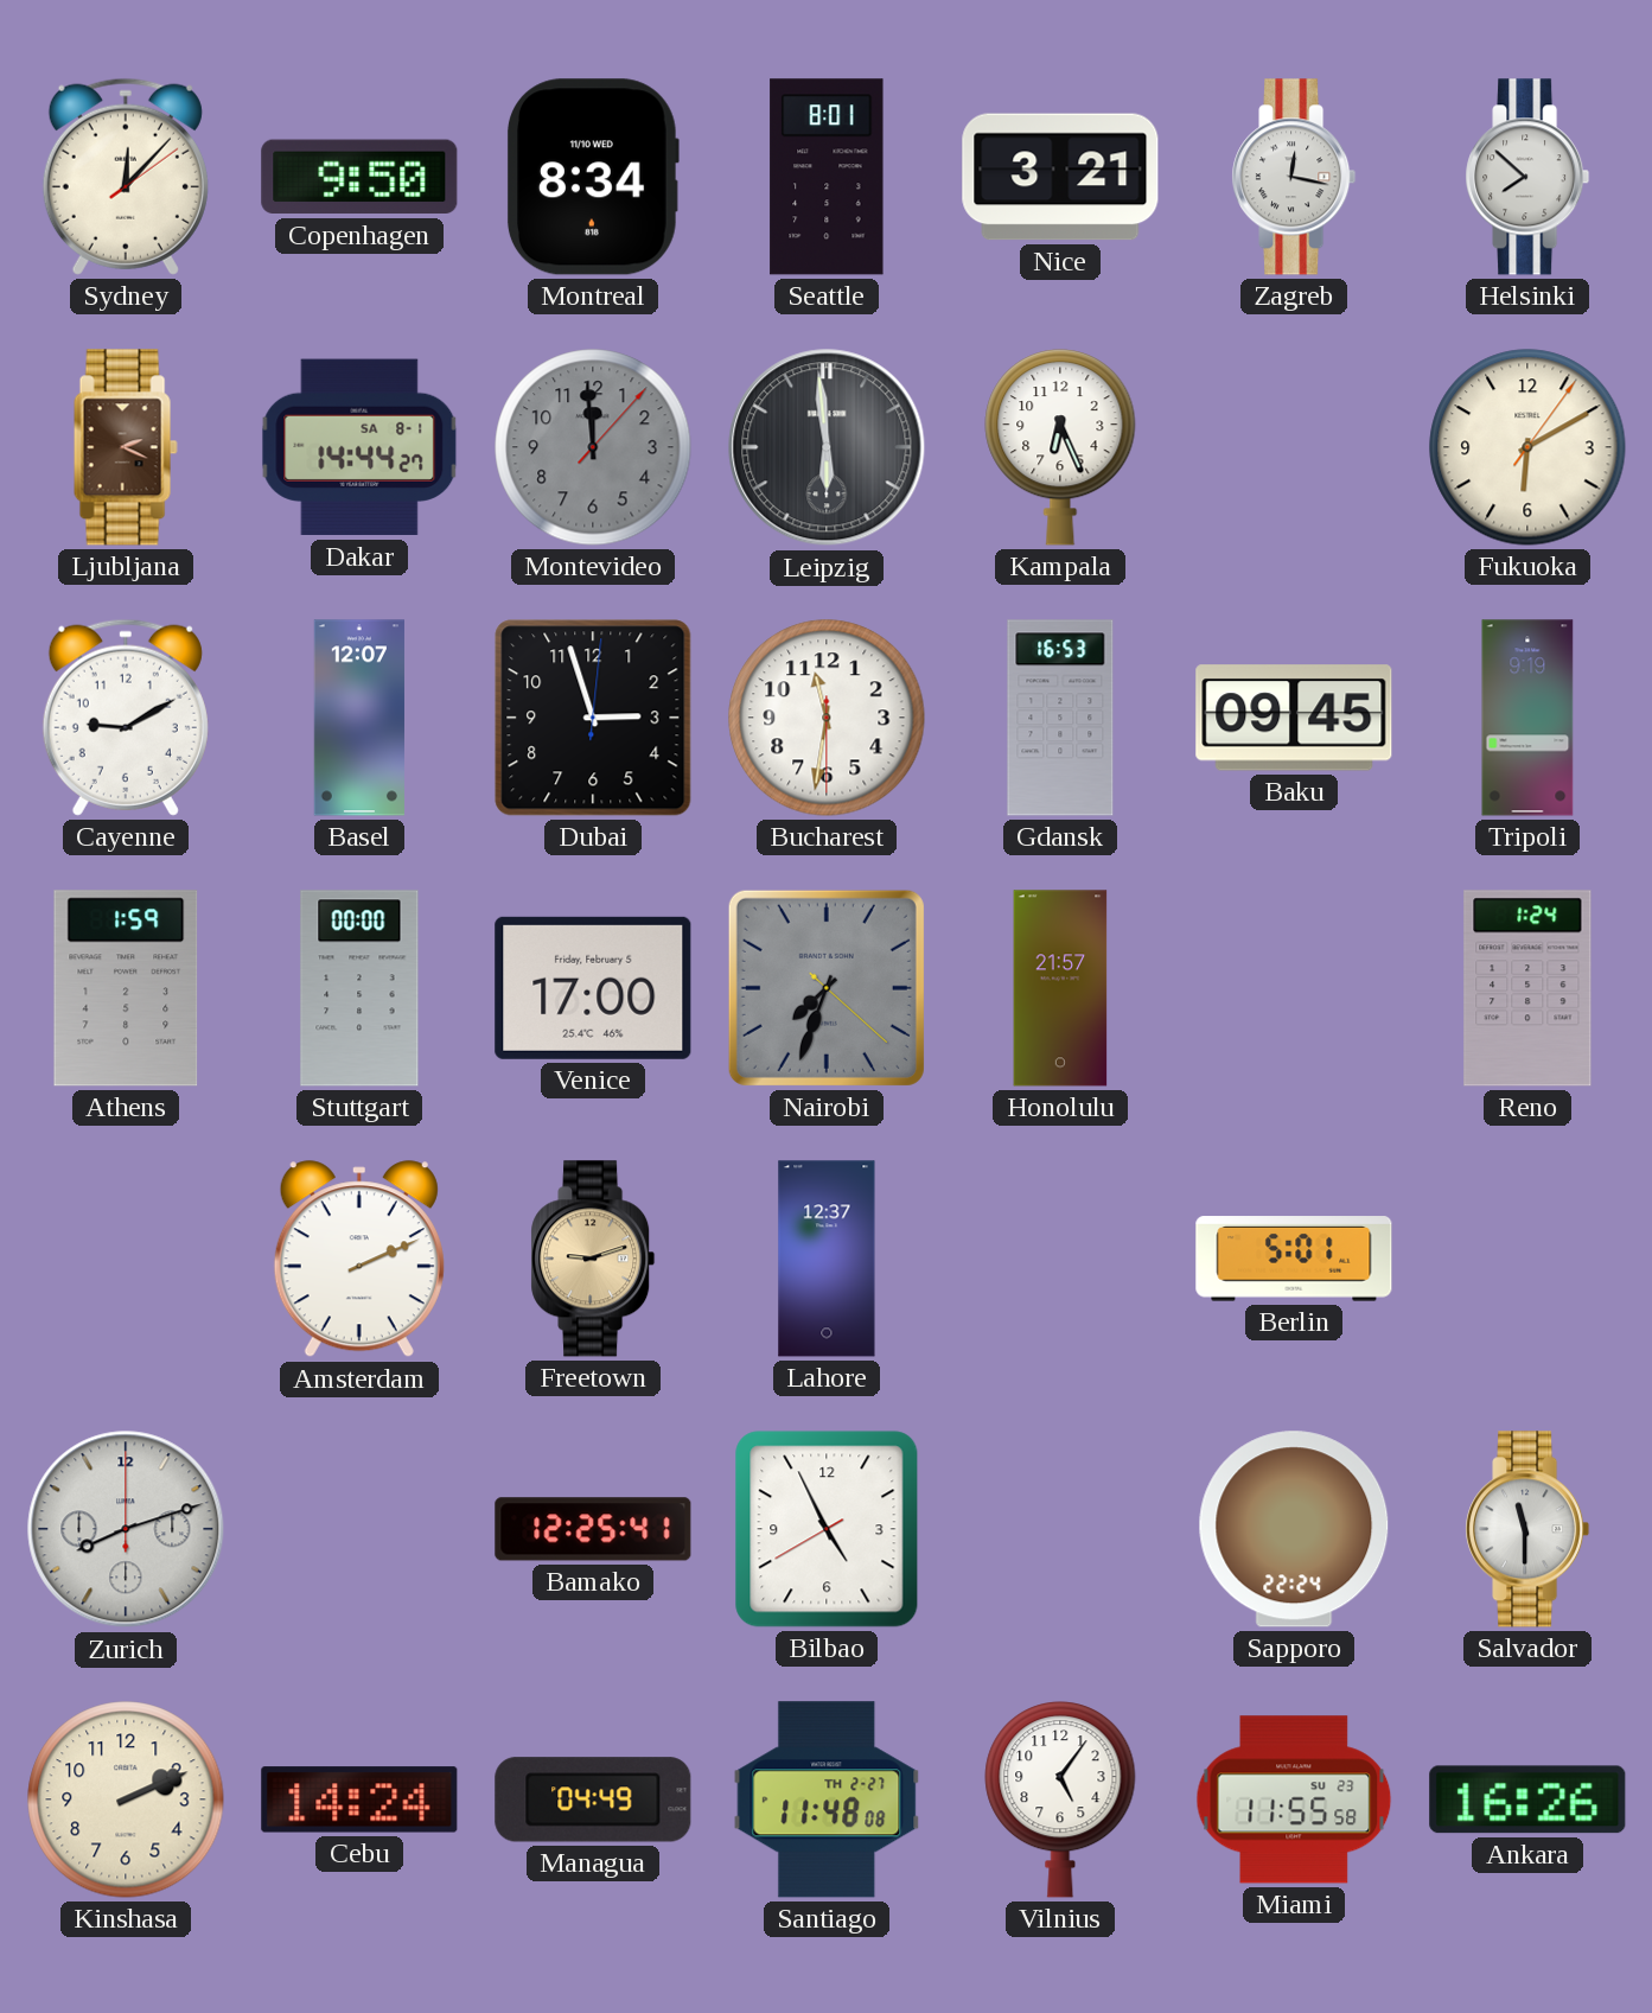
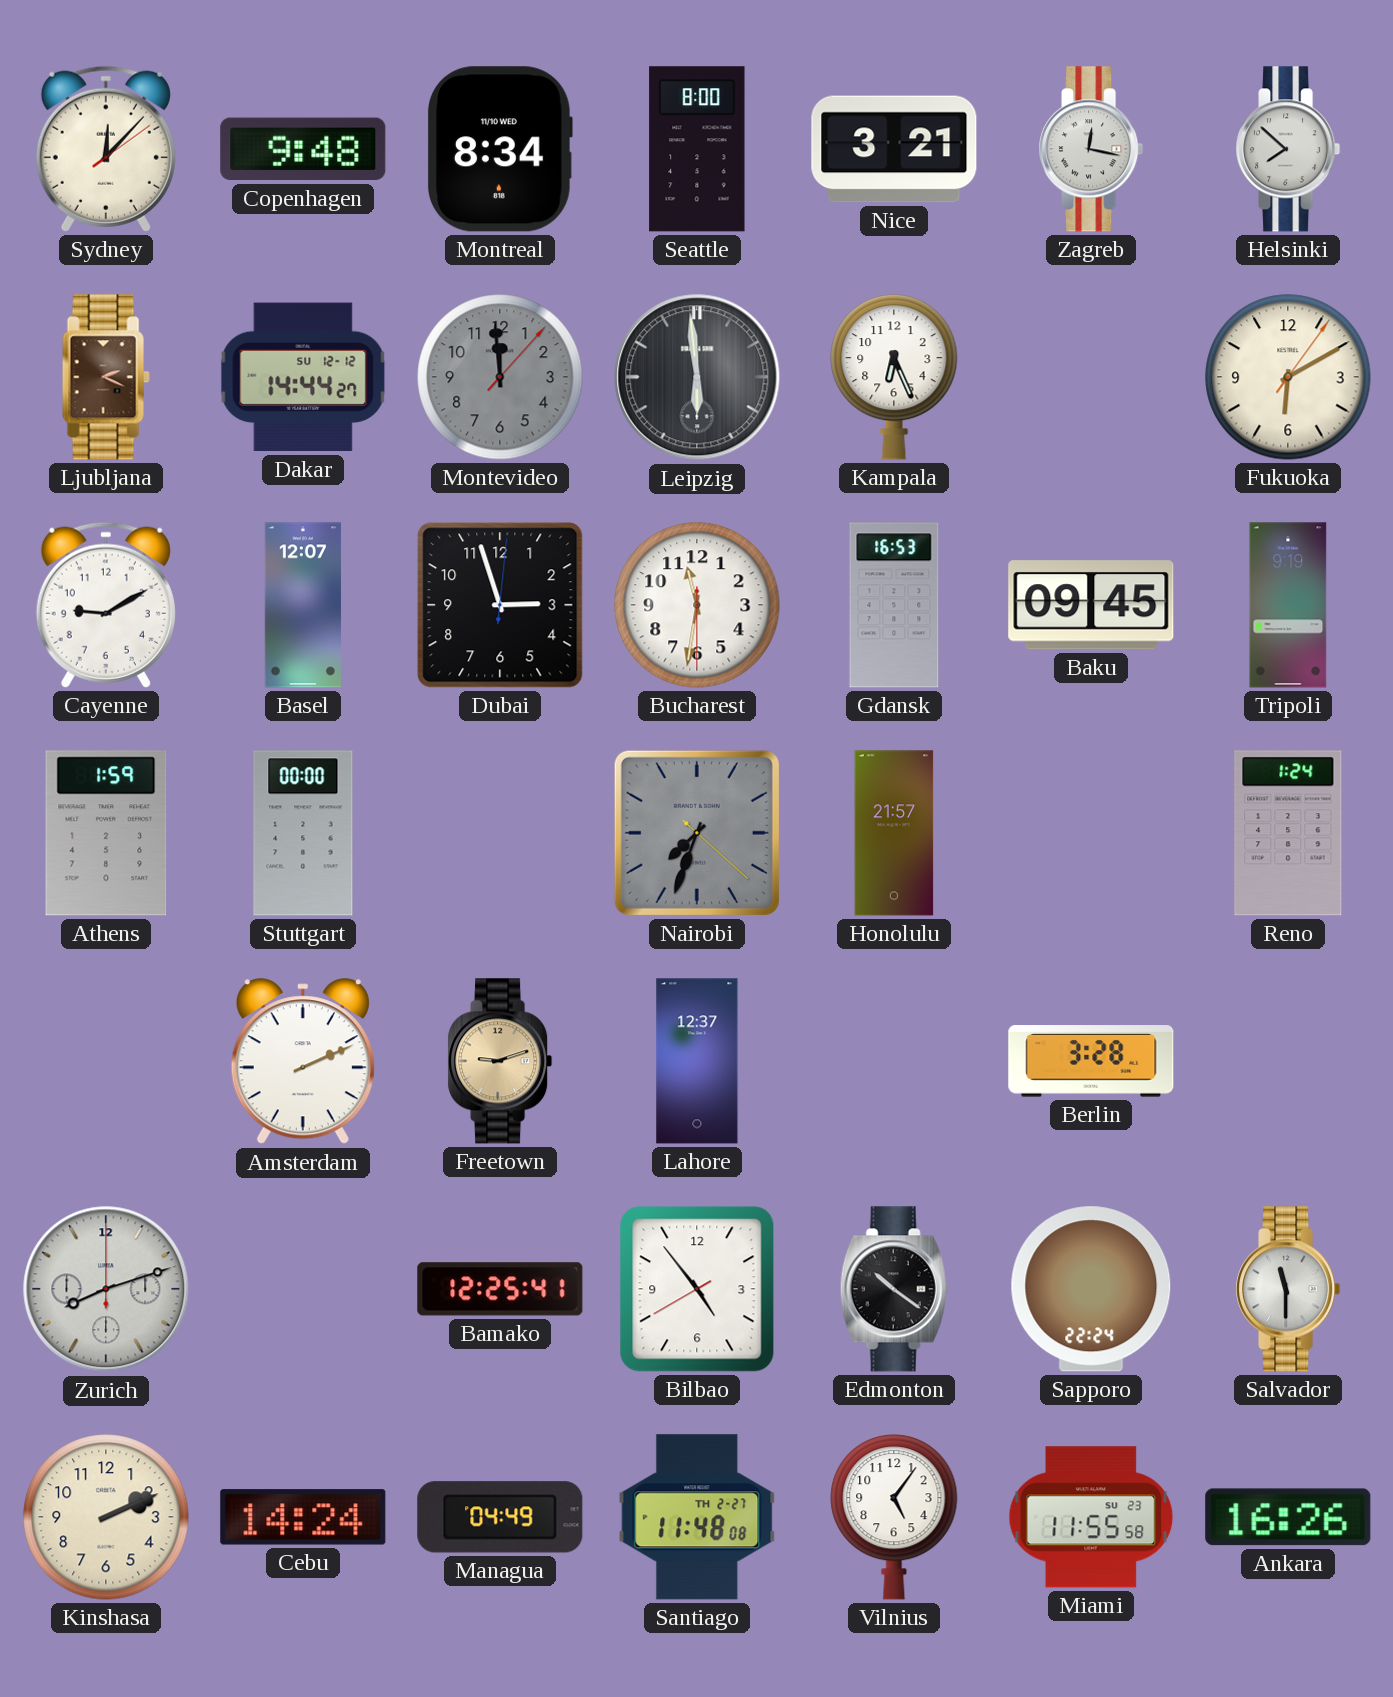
Copenhagen: 9:50 -> 9:48 (303, 149)
Seattle: 8:01 -> 8:00 (697, 149)
Dakar date: SA 8-1 -> SU 12-12 (303, 377)
Venice: 17:00 -> none (593, 988)
Berlin: 5:01 -> 3:28 (1091, 1061)
Bilbao: 4:55 -> 4:53 (697, 1289)
Edmonton: none -> 10:21 (894, 1289)
